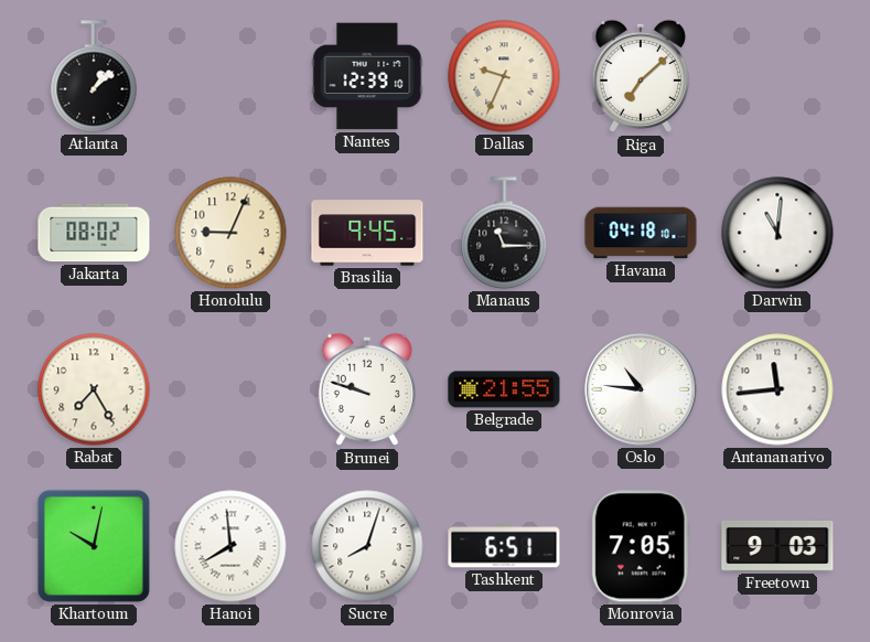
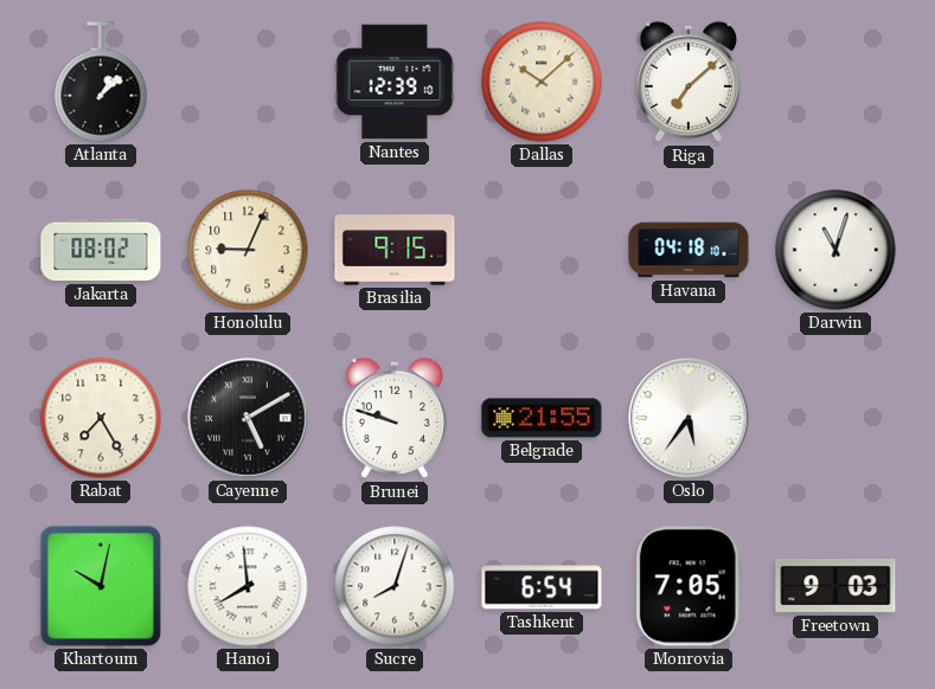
Dallas: 9:34 -> 10:08 (542, 82)
Brasilia: 9:45 -> 9:15 (395, 250)
Manaus: 11:15 -> none (504, 233)
Darwin: 11:01 -> 11:03 (835, 250)
Cayenne: none -> 5:10 (248, 418)
Oslo: 10:46 -> 5:36 (689, 418)
Antananarivo: 11:44 -> none (777, 389)
Tashkent: 6:51 -> 6:54 (542, 586)
